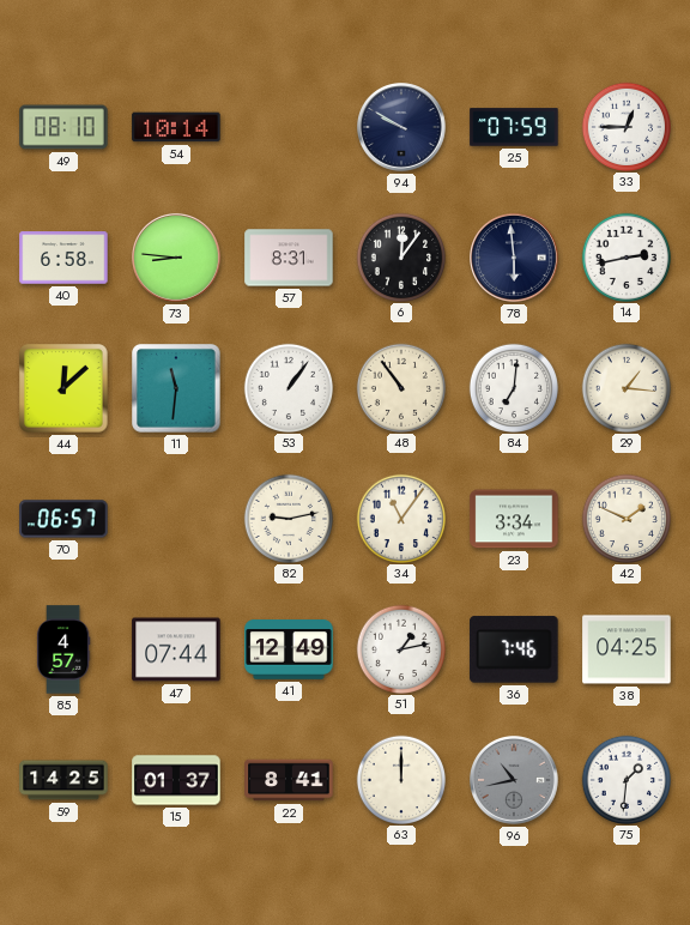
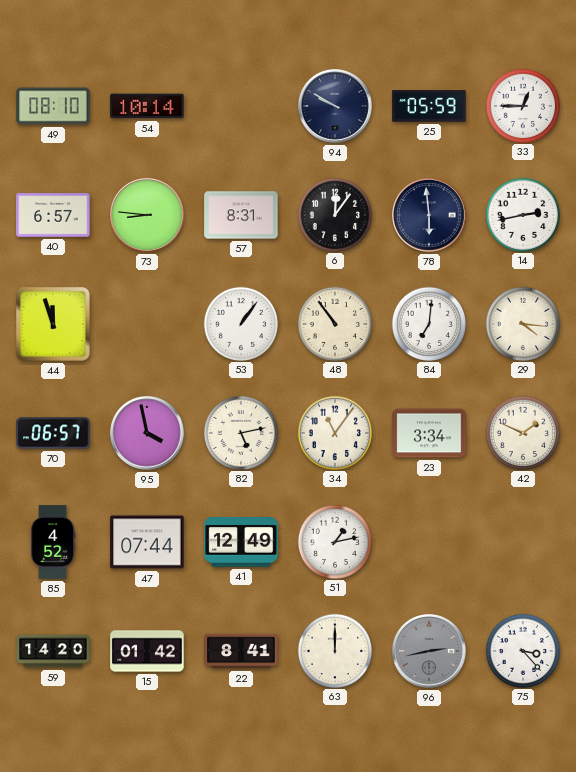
25: 07:59 -> 05:59 (429, 106)
40: 6:58 -> 6:57 (53, 215)
44: 12:08 -> 11:57 (53, 324)
11: 11:31 -> none (176, 388)
29: 1:16 -> 4:16 (522, 323)
95: none -> 3:58 (148, 434)
82: 9:13 -> 5:13 (240, 432)
85: 4:57 -> 4:52 (53, 542)
36: 7:46 -> none (514, 649)
38: 04:25 -> none (627, 649)
59: 14:25 -> 14:20 (53, 651)
15: 01:37 -> 01:42 (147, 651)
96: 10:43 -> 2:43 (430, 652)
75: 1:31 -> 3:23 (522, 650)
